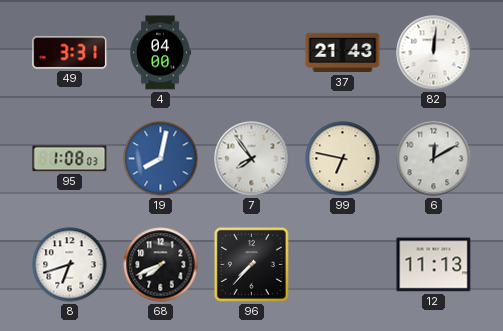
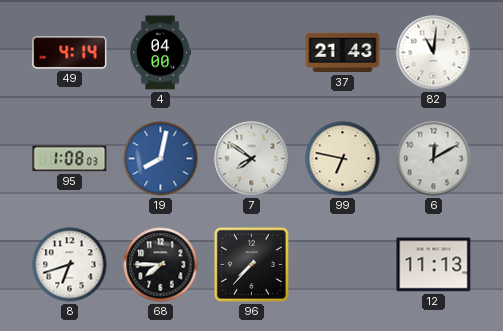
49: 3:31 -> 4:14 (70, 53)
82: 12:01 -> 11:01 (434, 53)
7: 7:54 -> 7:51 (252, 159)
68: 7:41 -> 7:45 (161, 265)
